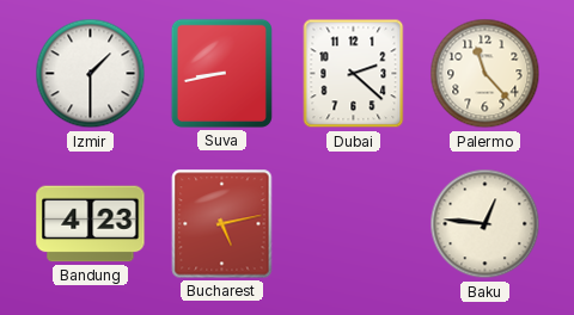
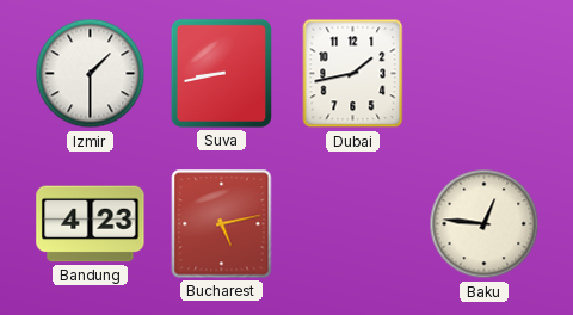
Dubai: 2:22 -> 1:43 (353, 74)
Palermo: 11:23 -> none (486, 74)
